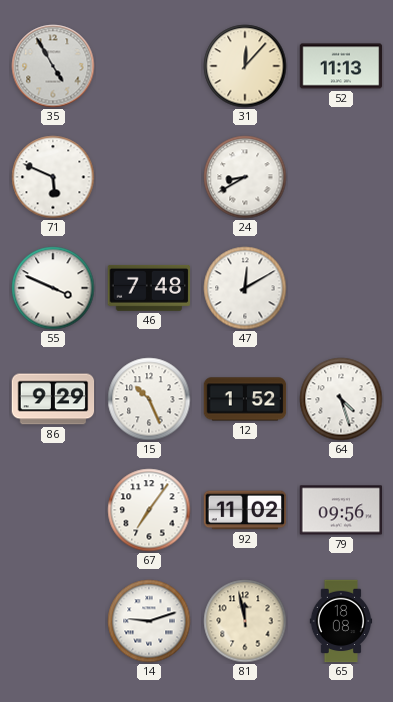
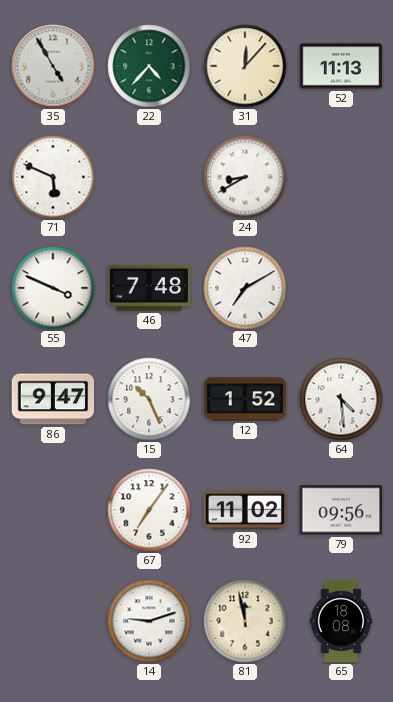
22: none -> 4:37 (149, 66)
47: 12:10 -> 7:10 (245, 288)
86: 9:29 -> 9:47 (53, 399)
64: 4:27 -> 4:29 (341, 399)
